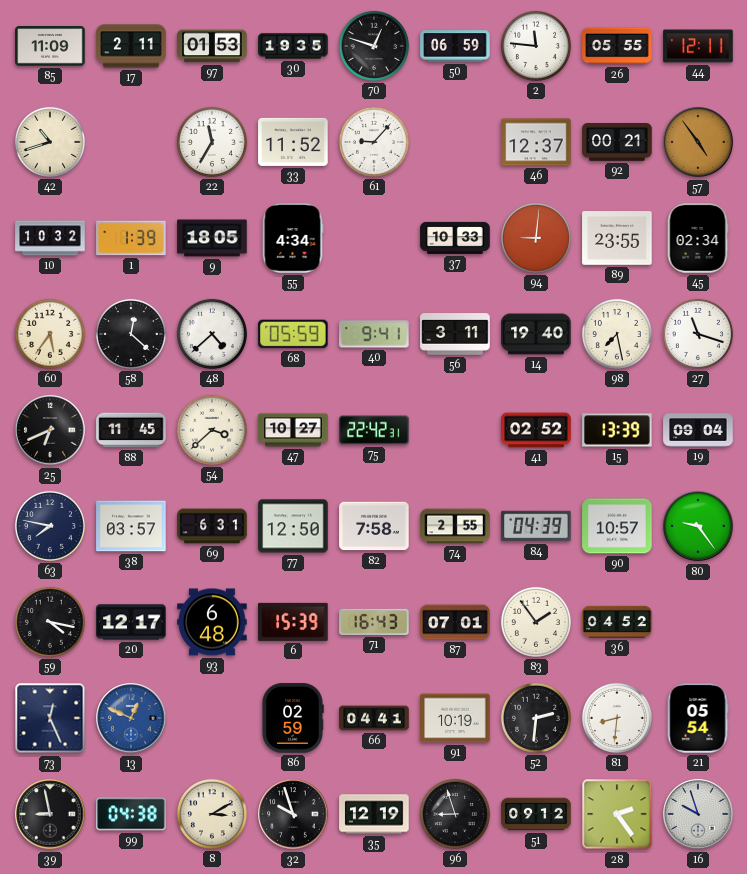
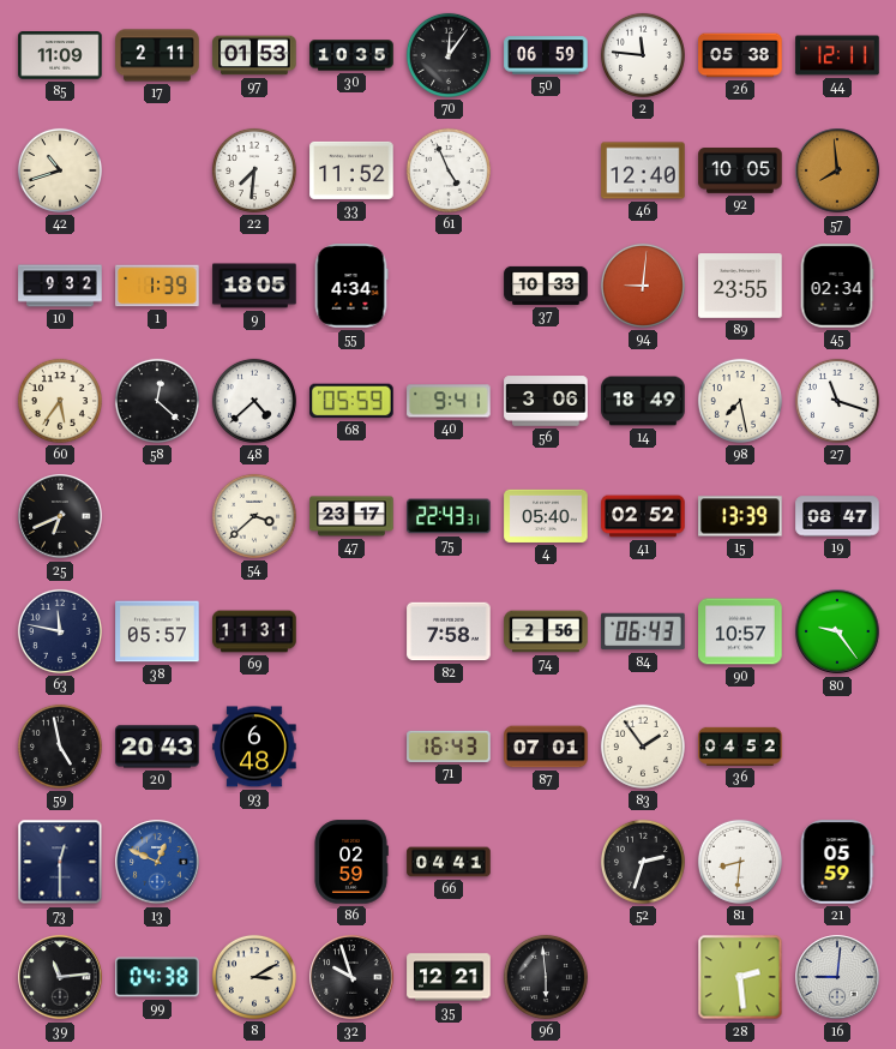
30: 19:35 -> 10:35 (351, 55)
70: 12:48 -> 12:06 (449, 55)
26: 05:55 -> 05:38 (740, 55)
22: 11:35 -> 7:31 (254, 170)
61: 9:07 -> 4:56 (449, 170)
46: 12:37 -> 12:40 (643, 170)
92: 00:21 -> 10:05 (740, 172)
57: 4:54 -> 7:59 (837, 170)
10: 10:32 -> 9:32 (60, 286)
56: 3:11 -> 3:06 (546, 401)
14: 19:40 -> 18:49 (643, 401)
88: 11:45 -> none (131, 430)
47: 10:27 -> 23:17 (351, 516)
75: 22:42 -> 22:43 (449, 516)
4: none -> 05:40 (546, 516)
19: 09:04 -> 08:47 (837, 516)
63: 7:47 -> 11:47 (60, 631)
38: 03:57 -> 05:57 (157, 631)
69: 6:31 -> 11:31 (254, 631)
77: 12:50 -> none (293, 526)
74: 2:55 -> 2:56 (546, 631)
84: 04:39 -> 06:43 (643, 631)
59: 4:17 -> 4:58 (60, 747)
20: 12:17 -> 20:43 (157, 747)
6: 15:39 -> none (293, 622)
73: 12:26 -> 12:30 (60, 862)
91: 10:19 -> none (455, 718)
52: 2:31 -> 2:33 (643, 862)
21: 05:54 -> 05:59 (837, 862)
39: 8:58 -> 11:14 (60, 977)
35: 12:19 -> 12:21 (449, 977)
96: 8:57 -> 5:59 (546, 977)
51: 09:12 -> none (536, 814)
28: 2:24 -> 2:29 (740, 977)
16: 9:57 -> 9:01 (837, 977)
